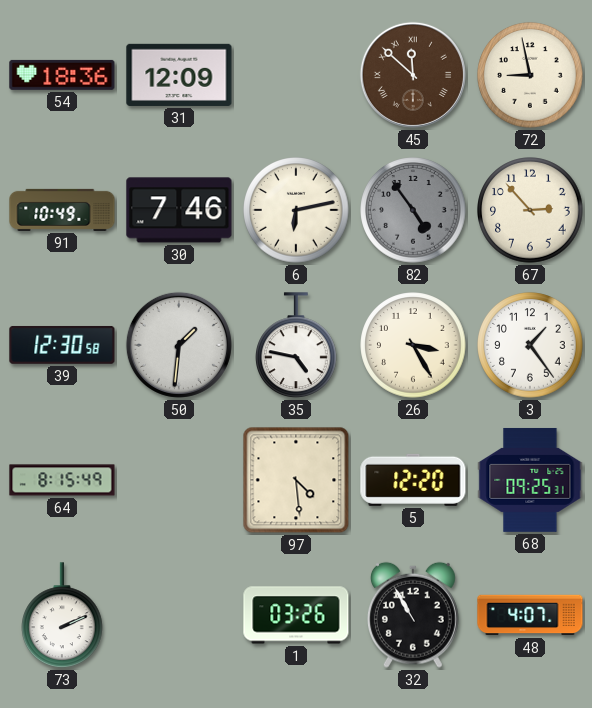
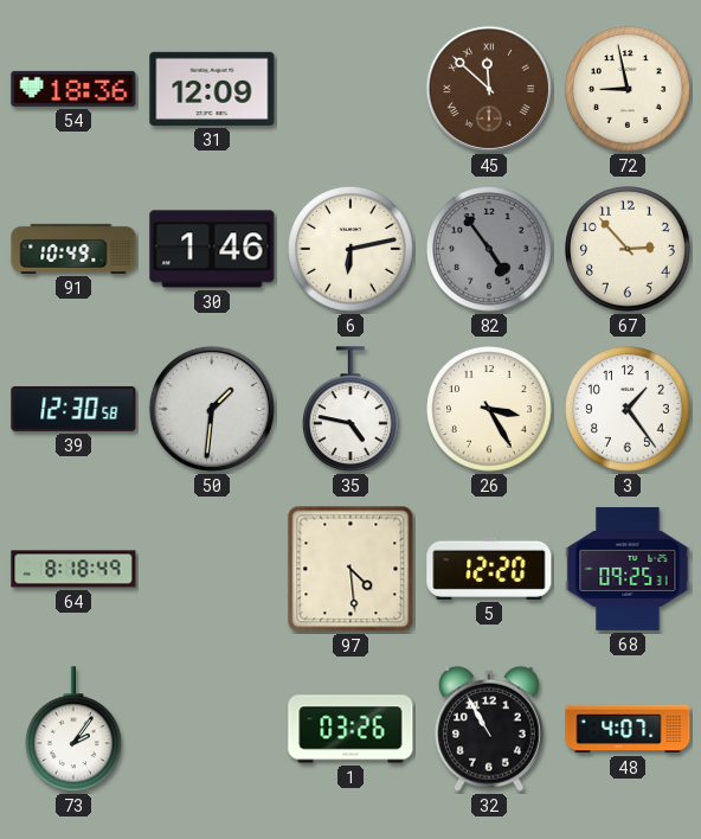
30: 7:46 -> 1:46 (212, 249)
64: 8:15 -> 8:18 (73, 569)
73: 2:11 -> 2:06 (75, 730)
